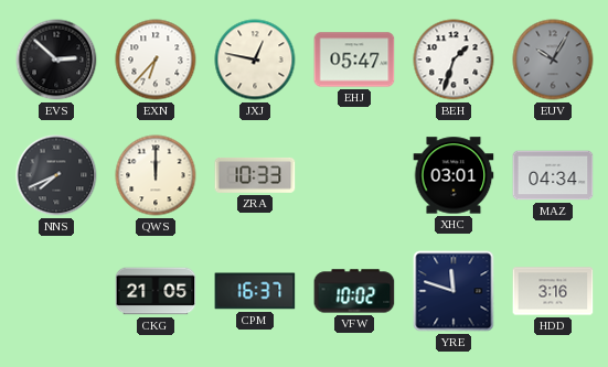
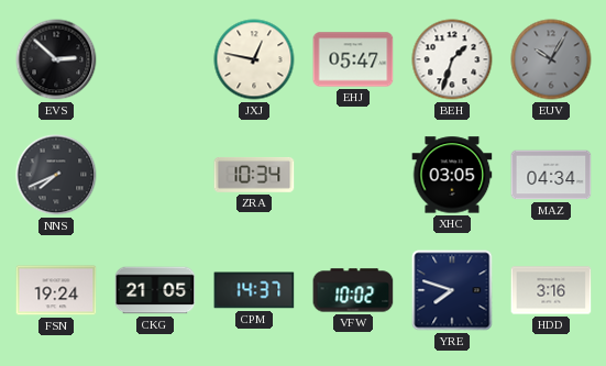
EXN: 6:37 -> none (156, 60)
QWS: 12:00 -> none (156, 175)
ZRA: 10:33 -> 10:34 (254, 175)
XHC: 03:01 -> 03:05 (452, 175)
FSN: none -> 19:24 (56, 290)
CPM: 16:37 -> 14:37 (254, 290)
YRE: 11:48 -> 7:48 (452, 290)
